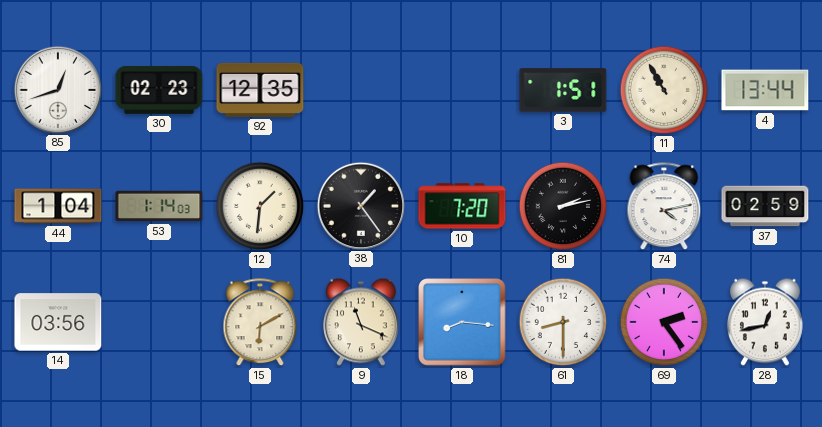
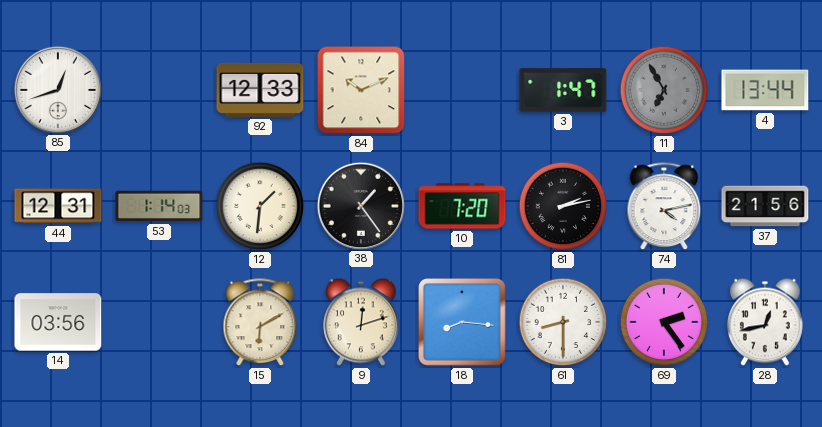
30: 02:23 -> none (159, 90)
92: 12:35 -> 12:33 (260, 90)
84: none -> 10:11 (361, 90)
3: 1:51 -> 1:47 (563, 90)
11: 10:55 -> 6:55 (664, 90)
11 dial: cream -> grey (664, 90)
44: 1:04 -> 12:31 (58, 206)
37: 02:59 -> 21:56 (765, 206)
9: 11:19 -> 12:12 (361, 322)
